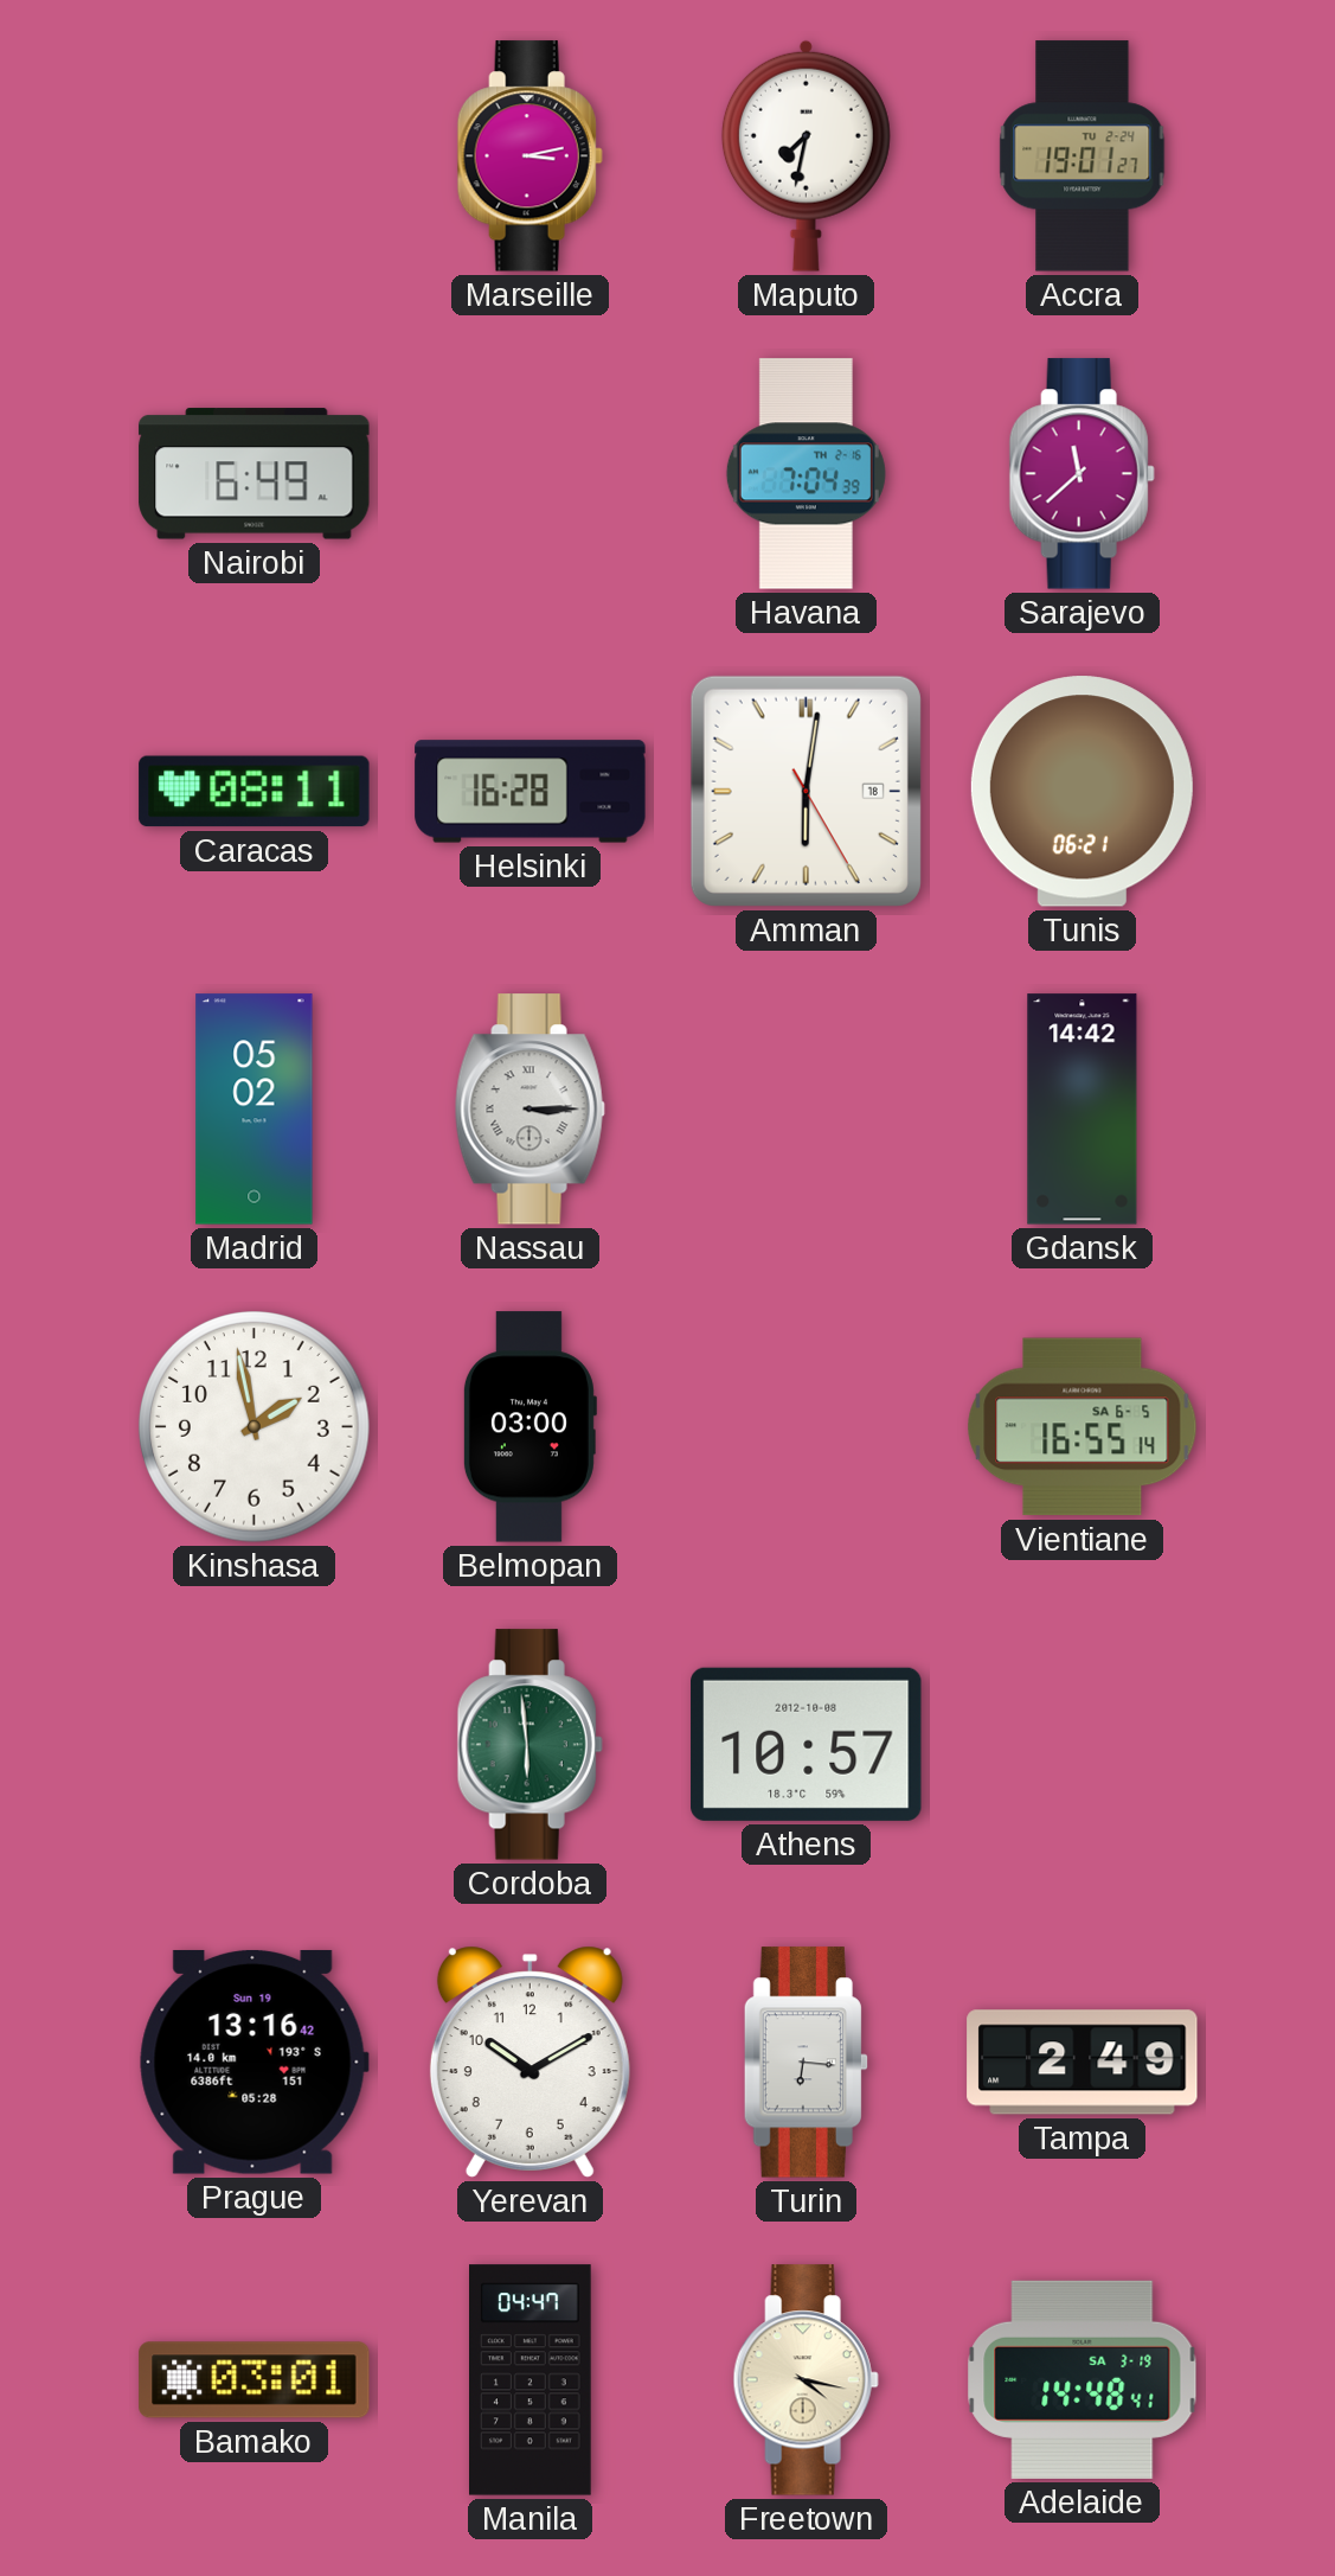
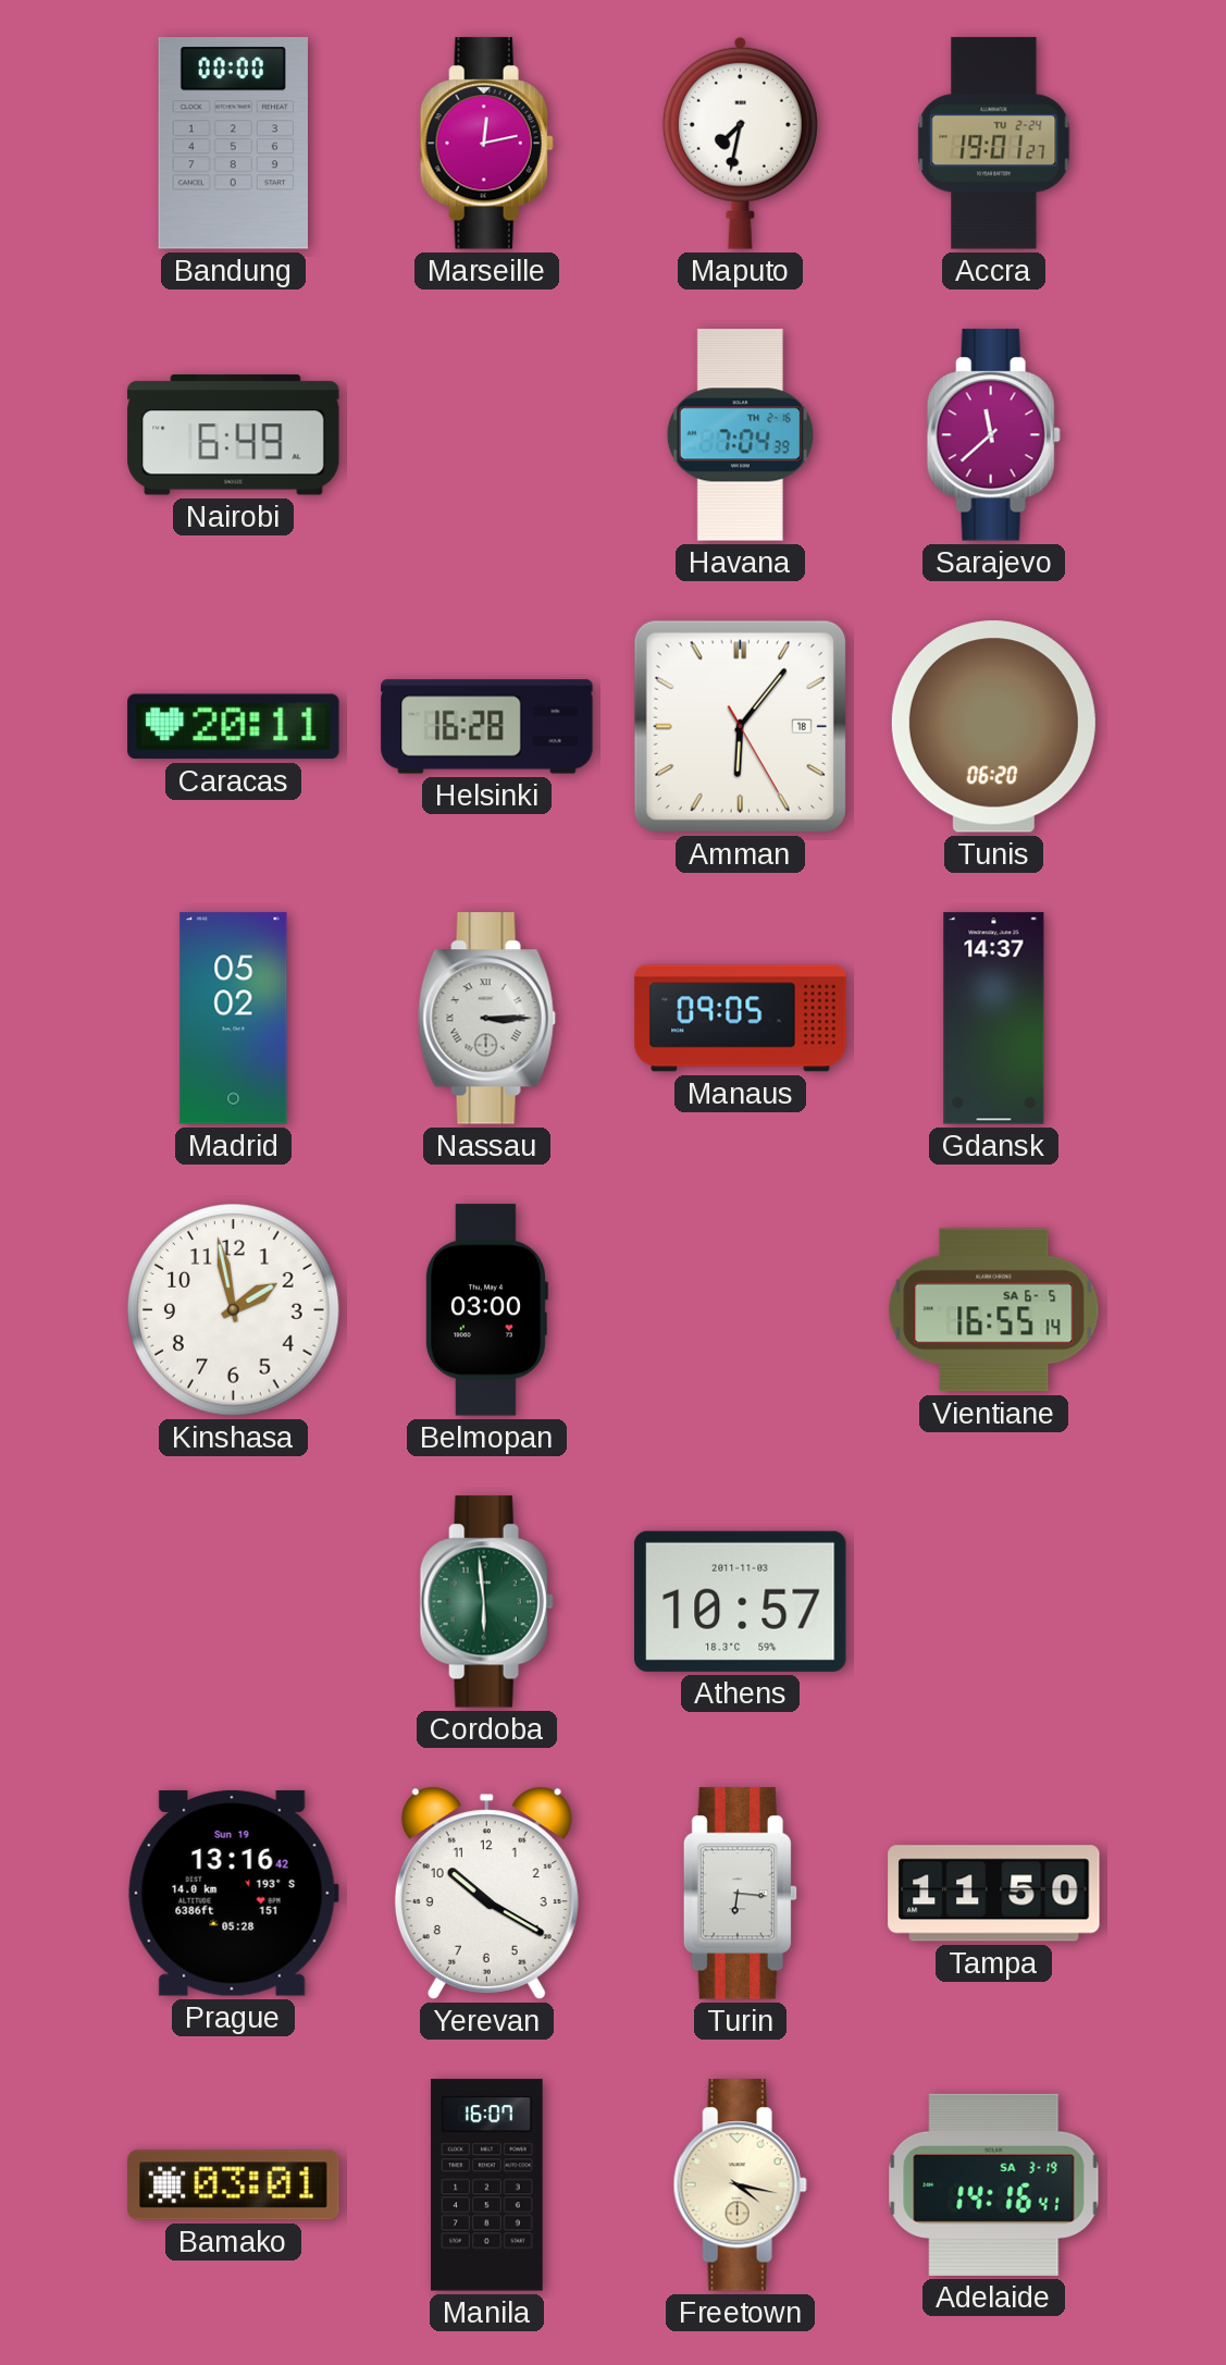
Bandung: none -> 00:00 (233, 144)
Marseille: 3:13 -> 12:13 (486, 144)
Caracas: 08:11 -> 20:11 (234, 727)
Amman: 6:01 -> 6:06 (740, 726)
Tunis: 06:21 -> 06:20 (993, 727)
Manaus: none -> 09:05 (741, 1019)
Gdansk: 14:42 -> 14:37 (994, 1019)
Athens date: 2012-10-08 -> 2011-11-03 (741, 1601)
Yerevan: 10:10 -> 10:20 (486, 1893)
Tampa: 2:49 -> 11:50 (994, 1894)
Manila: 04:47 -> 16:07 (487, 2185)
Adelaide: 14:48 -> 14:16 (994, 2184)
